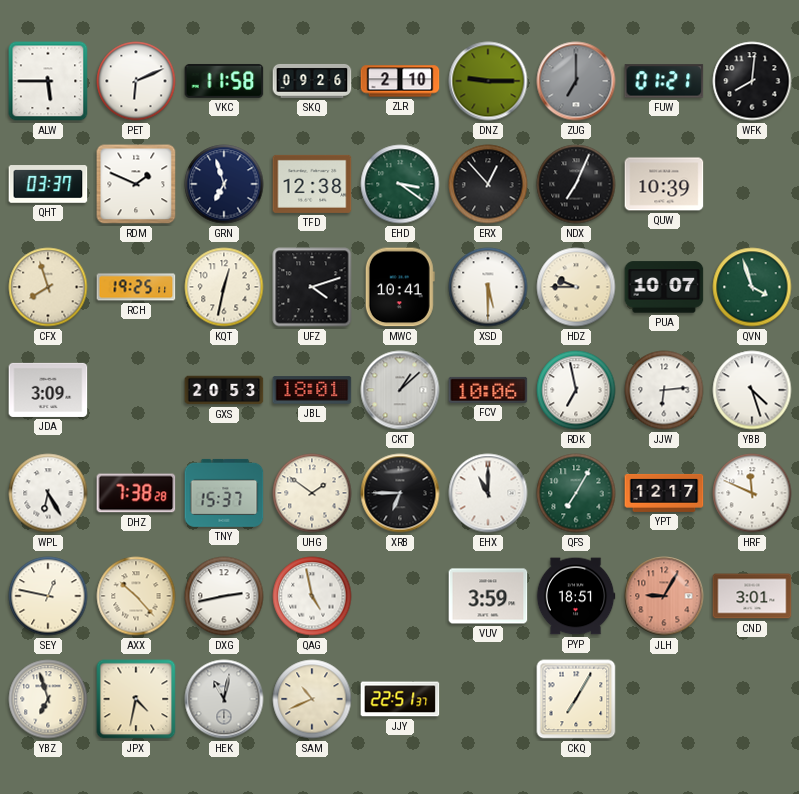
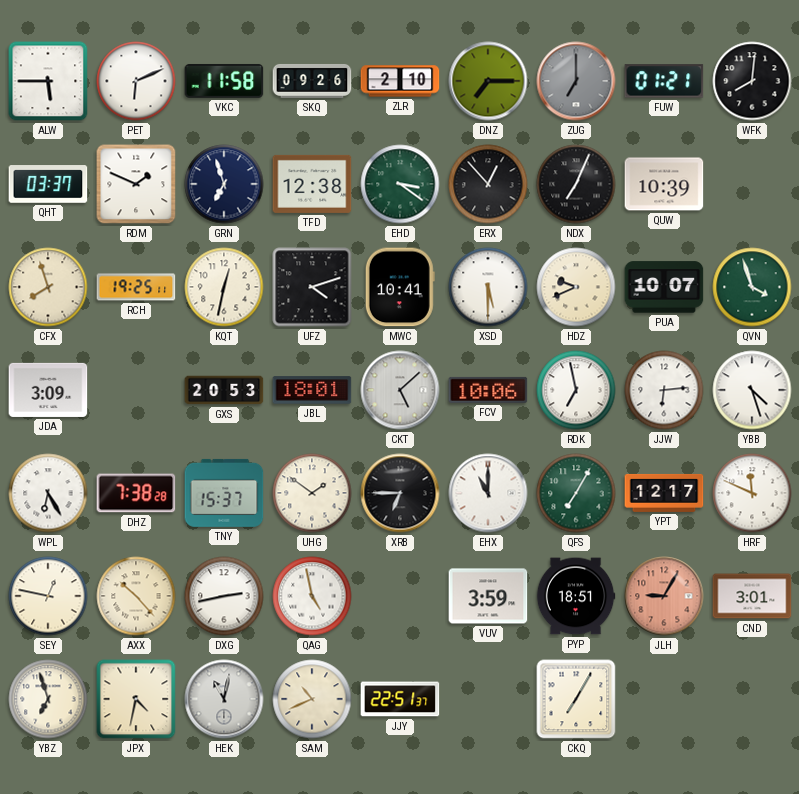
DNZ: 9:15 -> 7:15 (488, 81)
HDZ: 9:45 -> 9:41 (576, 287)
CKT: 1:08 -> 5:08 (400, 390)
